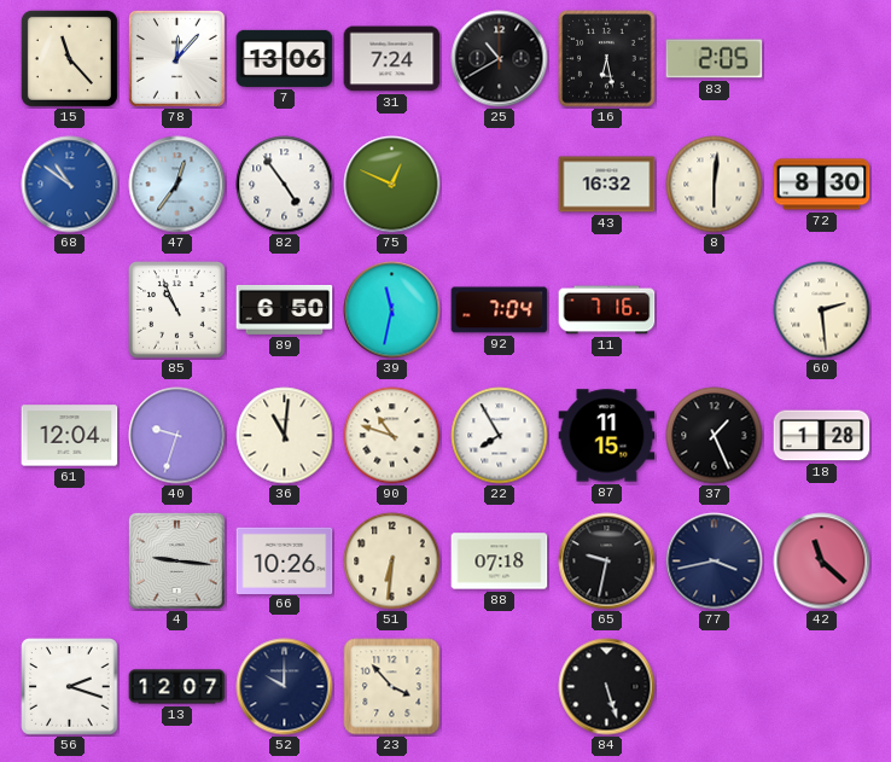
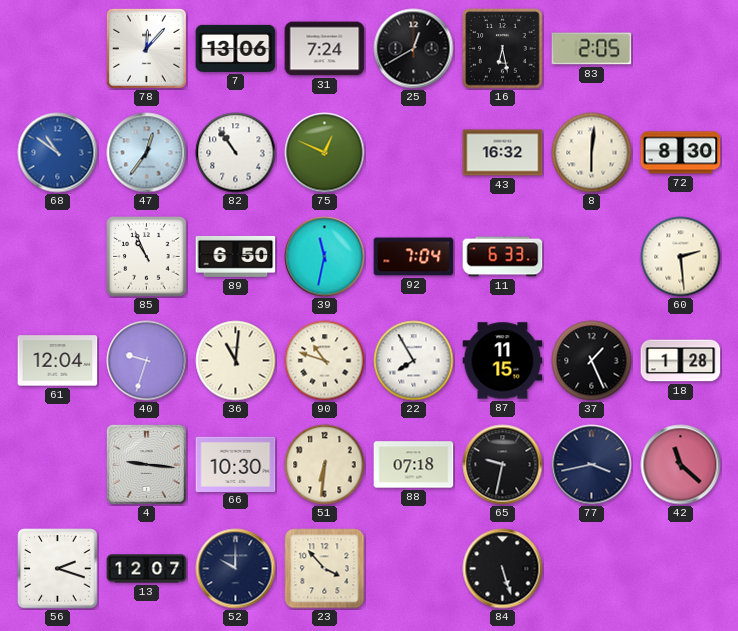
15: 11:23 -> none (69, 58)
25: 10:40 -> 12:40 (414, 49)
82: 4:54 -> 10:54 (236, 153)
11: 7:16 -> 6:33 (503, 257)
66: 10:26 -> 10:30 (236, 464)
